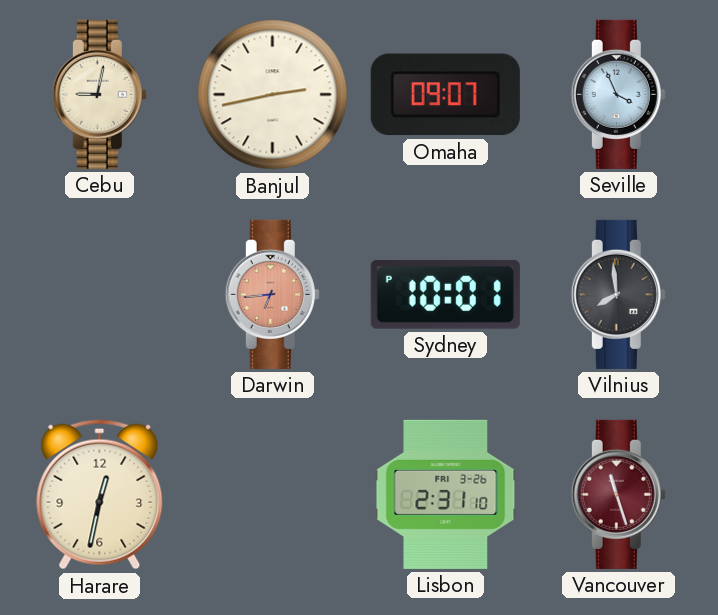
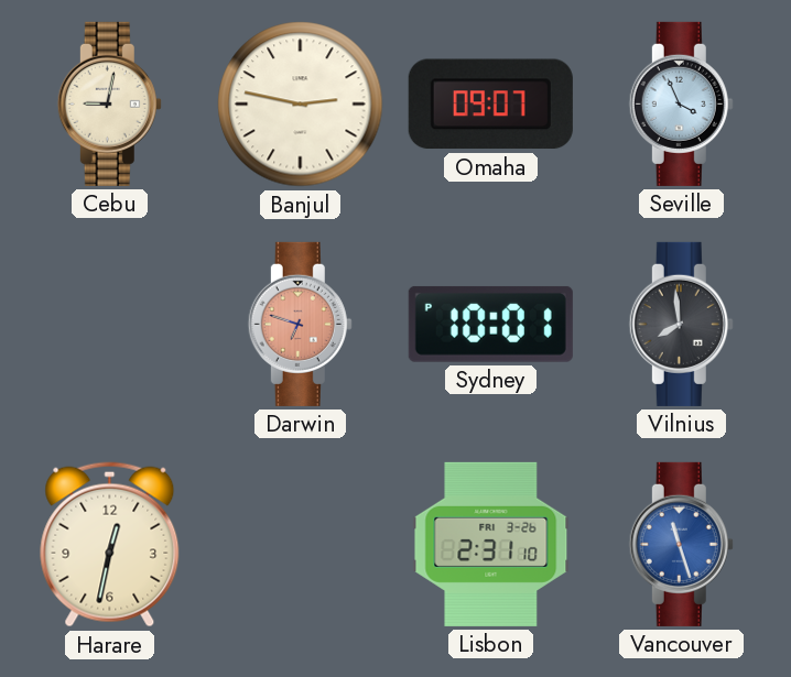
Banjul: 2:43 -> 2:47 (301, 105)
Darwin: 6:44 -> 6:48 (300, 324)
Vancouver dial: burgundy -> blue (681, 544)
